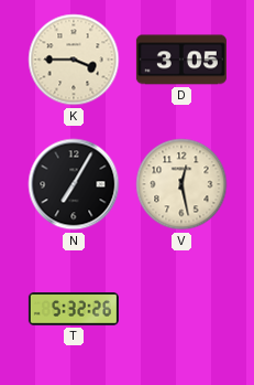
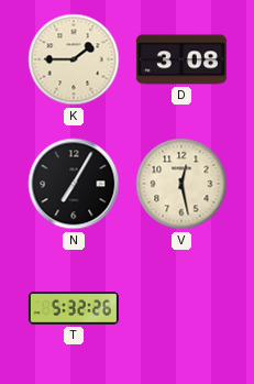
K: 3:45 -> 1:45 (74, 59)
D: 3:05 -> 3:08 (181, 59)
